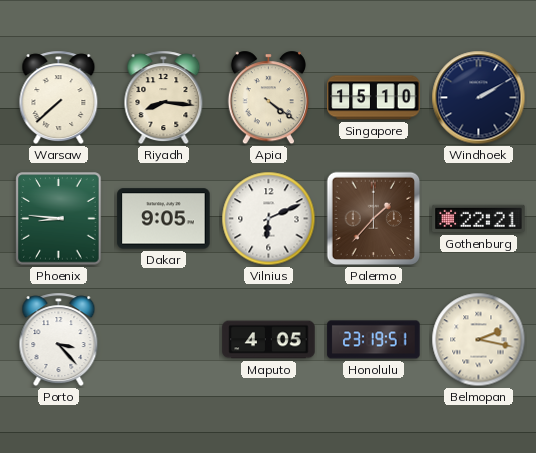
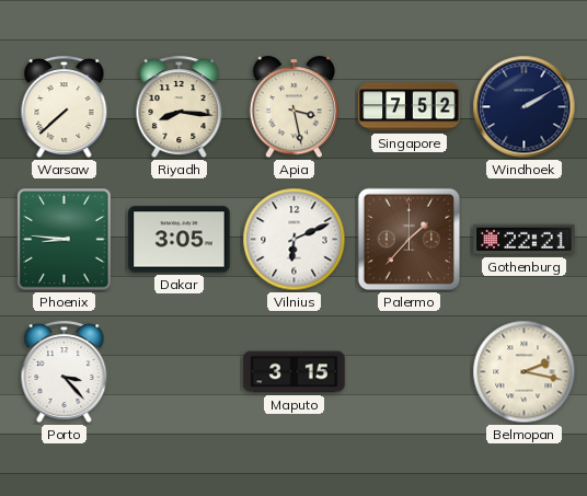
Apia: 4:21 -> 3:28 (293, 107)
Singapore: 15:10 -> 7:52 (410, 107)
Dakar: 9:05 -> 3:05 (180, 240)
Maputo: 4:05 -> 3:15 (295, 372)
Honolulu: 23:19 -> none (374, 340)
